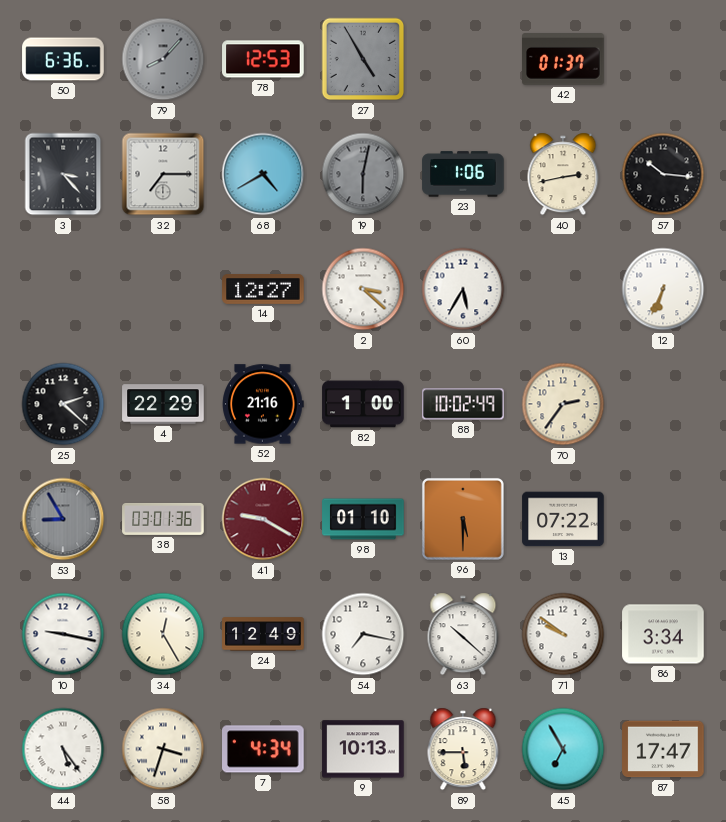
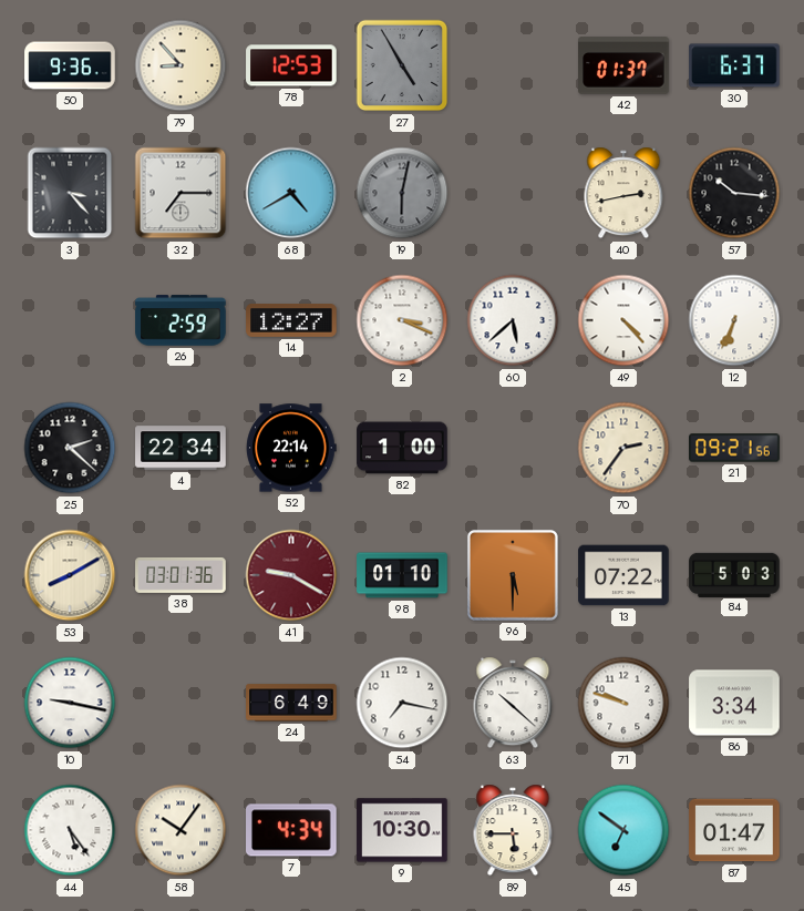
50: 6:36 -> 9:36 (70, 65)
79: 8:07 -> 8:53 (181, 65)
79 dial: grey -> cream (181, 65)
30: none -> 6:37 (734, 65)
23: 1:06 -> none (463, 174)
26: none -> 2:59 (181, 320)
2: 3:22 -> 3:19 (402, 320)
60: 5:35 -> 5:38 (513, 320)
49: none -> 4:23 (623, 320)
4: 22:29 -> 22:34 (181, 448)
52: 21:16 -> 22:14 (291, 448)
88: 10:02 -> none (463, 404)
21: none -> 09:21 (734, 448)
53: 8:55 -> 8:10 (70, 575)
53 dial: grey -> cream (70, 575)
84: none -> 5:03 (734, 574)
34: 12:25 -> none (163, 634)
24: 12:49 -> 6:49 (291, 703)
71: 9:51 -> 9:48 (623, 703)
58: 3:33 -> 10:06 (181, 830)
9: 10:13 -> 10:30 (402, 830)
45: 6:55 -> 6:51 (623, 830)
87: 17:47 -> 01:47 (734, 830)
